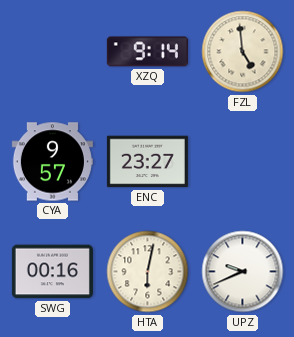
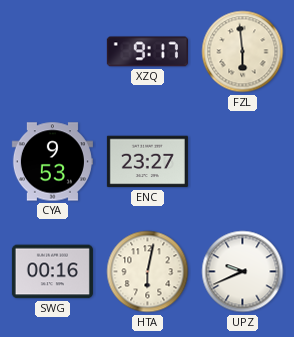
XZQ: 9:14 -> 9:17 (147, 52)
FZL: 4:59 -> 5:59 (243, 52)
CYA: 9:57 -> 9:53 (52, 162)
